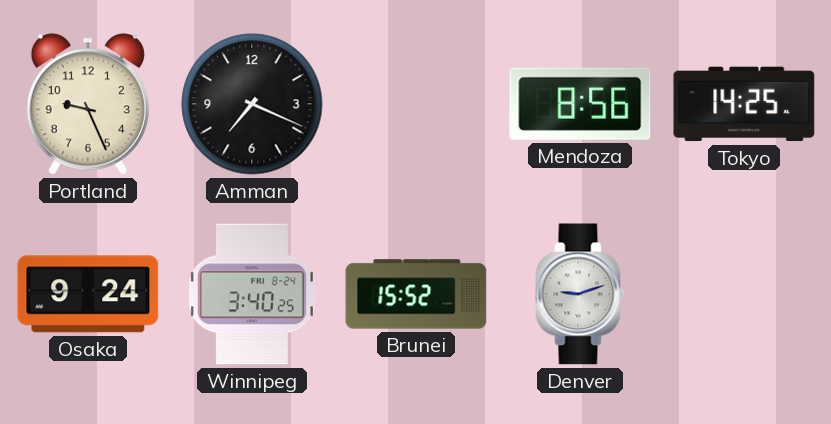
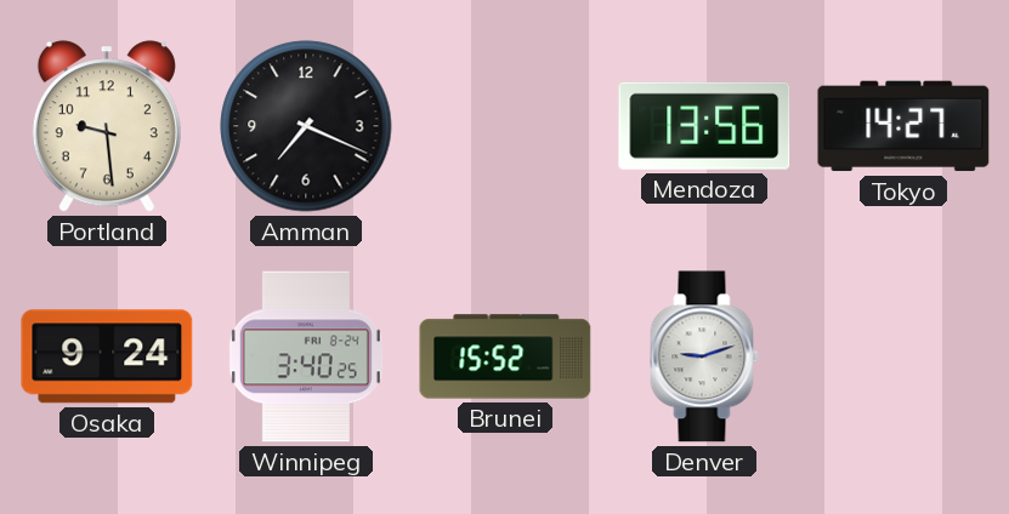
Portland: 9:26 -> 9:29 (107, 126)
Mendoza: 8:56 -> 13:56 (704, 126)
Tokyo: 14:25 -> 14:27 (903, 126)
